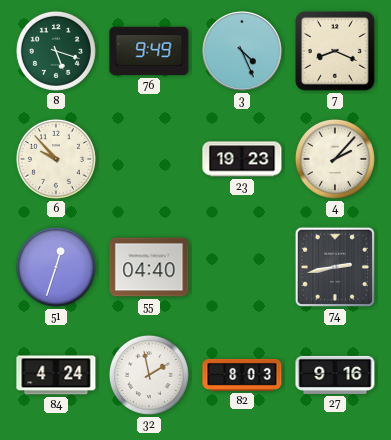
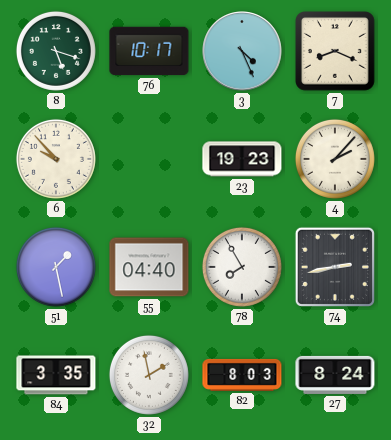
76: 9:49 -> 10:17 (149, 51)
51: 12:33 -> 1:28 (56, 267)
78: none -> 7:55 (242, 267)
84: 4:24 -> 3:35 (56, 375)
27: 9:16 -> 8:24 (335, 375)
